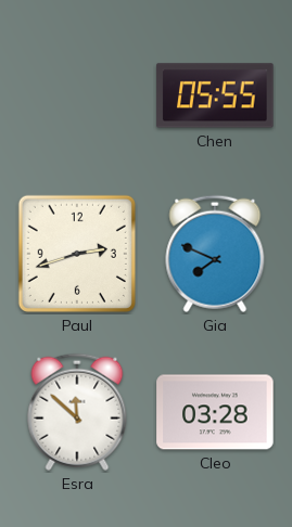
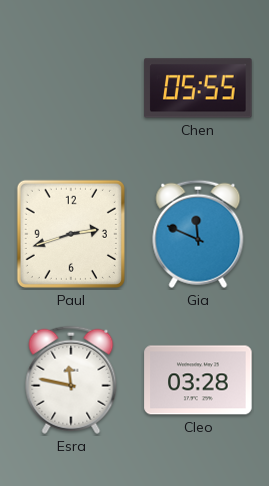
Gia: 7:49 -> 11:49 (198, 234)
Esra: 11:52 -> 11:47 (71, 380)
